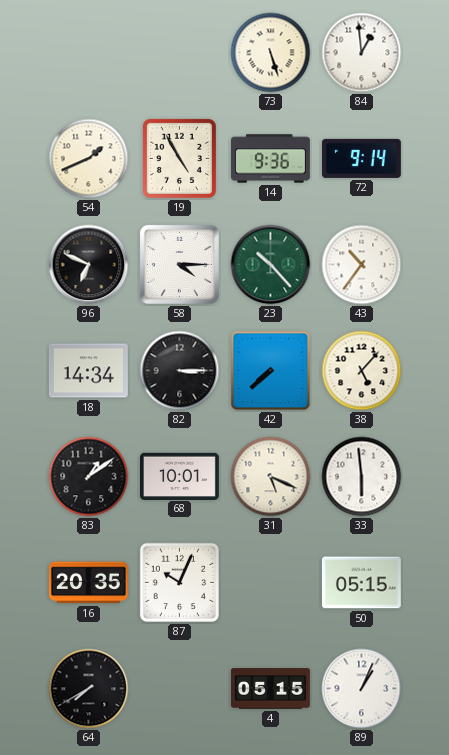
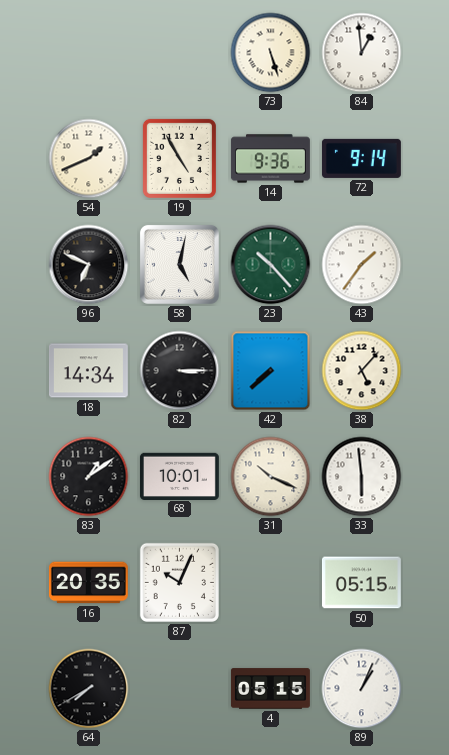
58: 4:15 -> 5:02 (179, 264)
43: 10:36 -> 1:36 (362, 265)
31: 5:19 -> 10:19 (271, 477)
